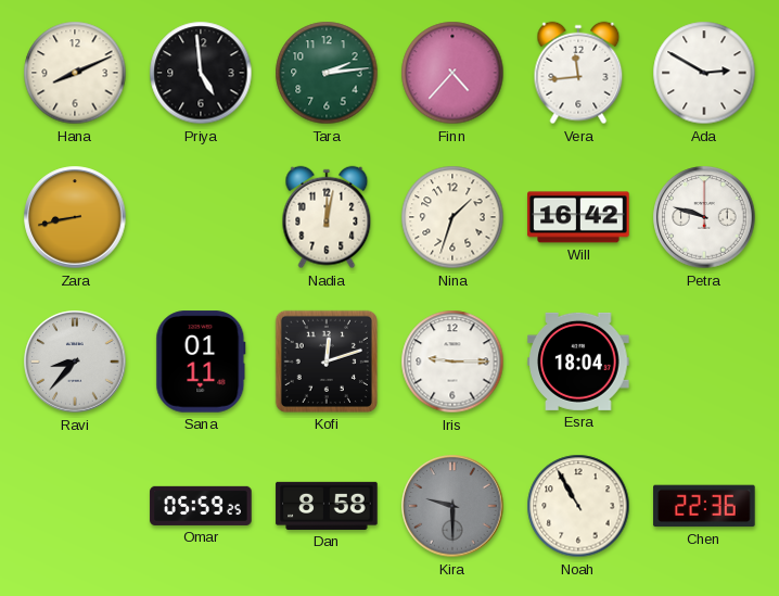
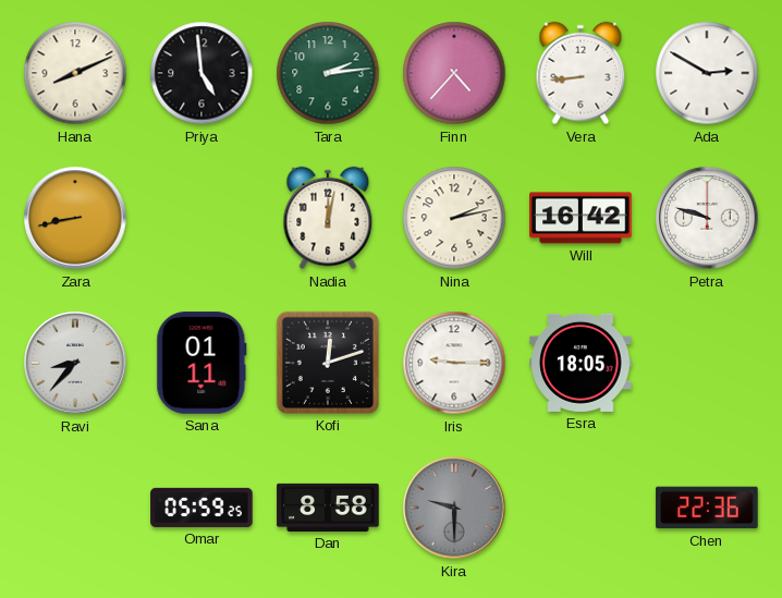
Vera: 11:44 -> 8:44 (581, 73)
Nina: 1:33 -> 2:13 (454, 218)
Esra: 18:04 -> 18:05 (581, 363)
Noah: 10:55 -> none (578, 506)
